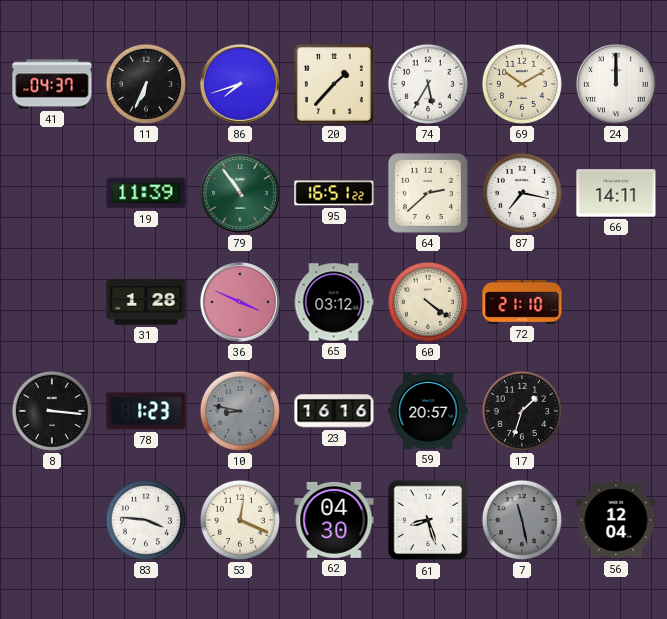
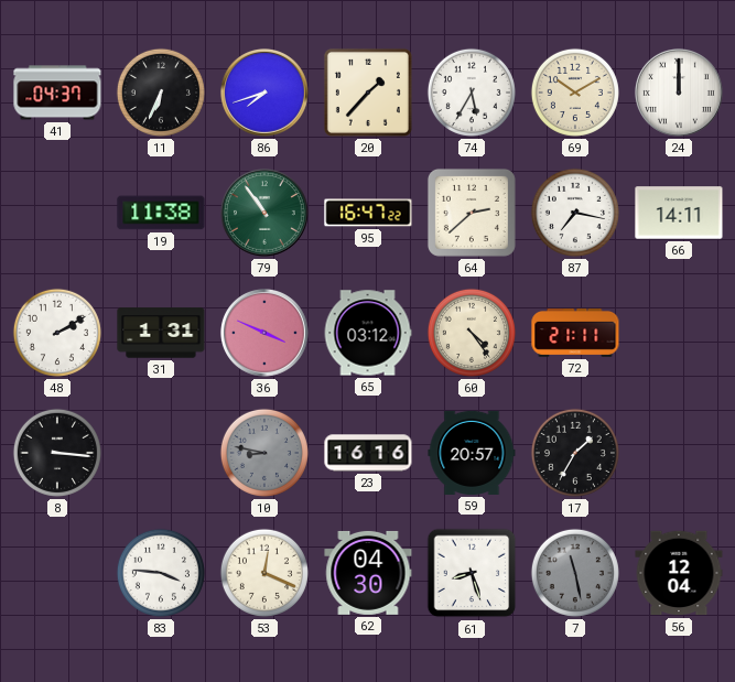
19: 11:39 -> 11:38 (161, 213)
95: 16:51 -> 16:47 (368, 213)
48: none -> 2:10 (57, 333)
31: 1:28 -> 1:31 (161, 333)
60: 4:21 -> 4:24 (472, 333)
72: 21:10 -> 21:11 (575, 333)
78: 1:23 -> none (146, 411)
17: 1:33 -> 1:35 (575, 453)
